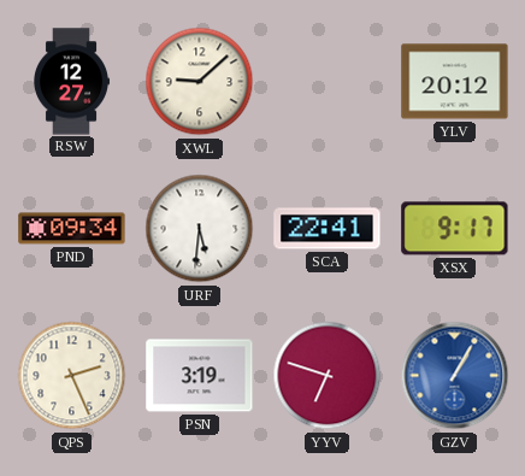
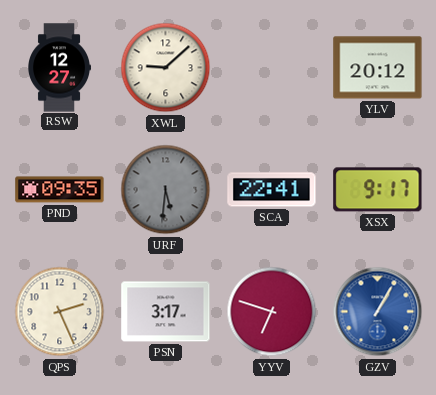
PND: 09:34 -> 09:35 (60, 190)
URF dial: white -> grey (166, 190)
PSN: 3:19 -> 3:17 (166, 312)
